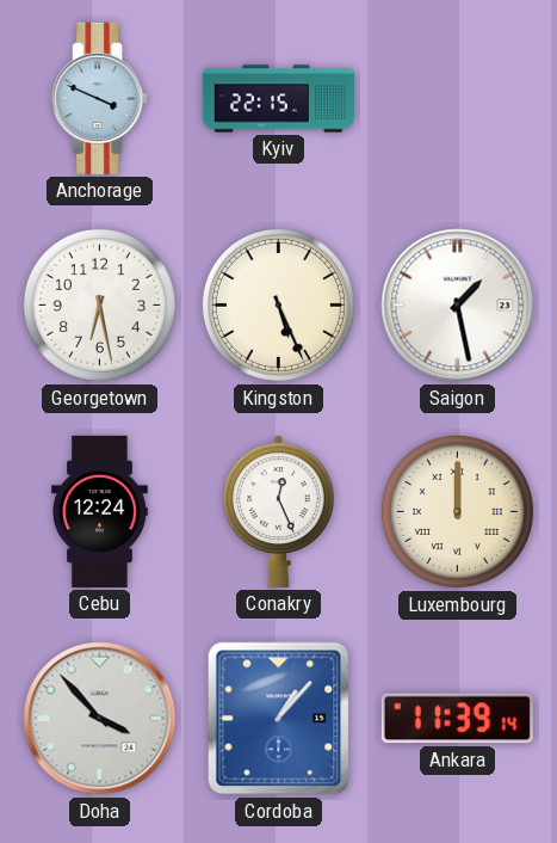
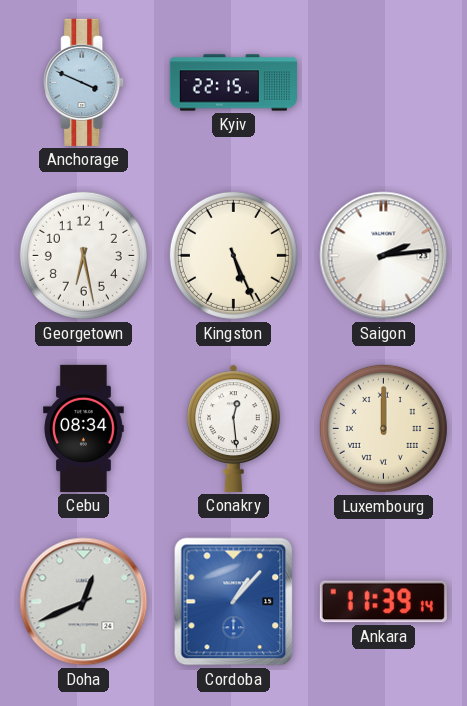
Saigon: 1:28 -> 2:14 (384, 256)
Cebu: 12:24 -> 08:34 (84, 428)
Conakry: 12:26 -> 12:29 (234, 428)
Doha: 3:53 -> 12:41 (84, 602)
